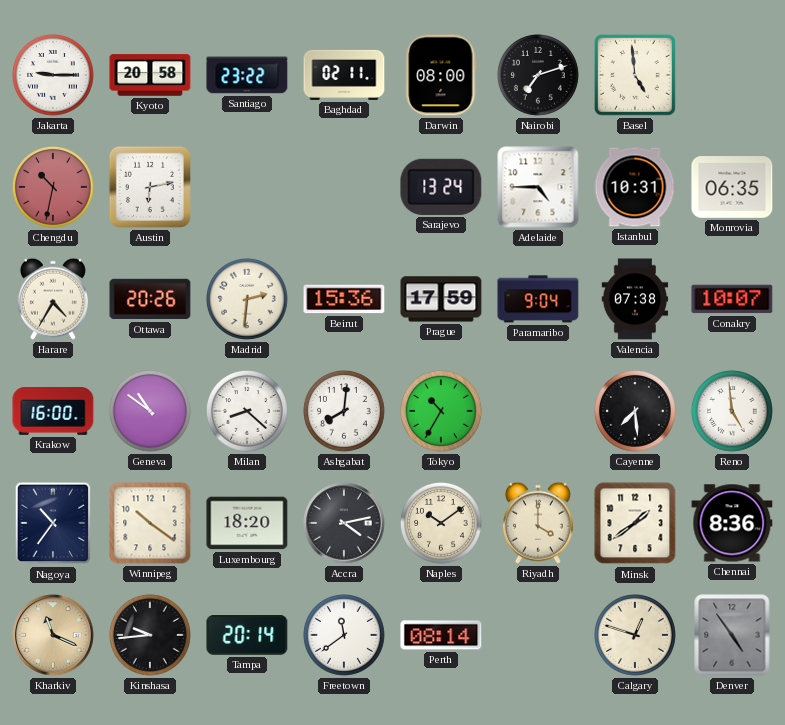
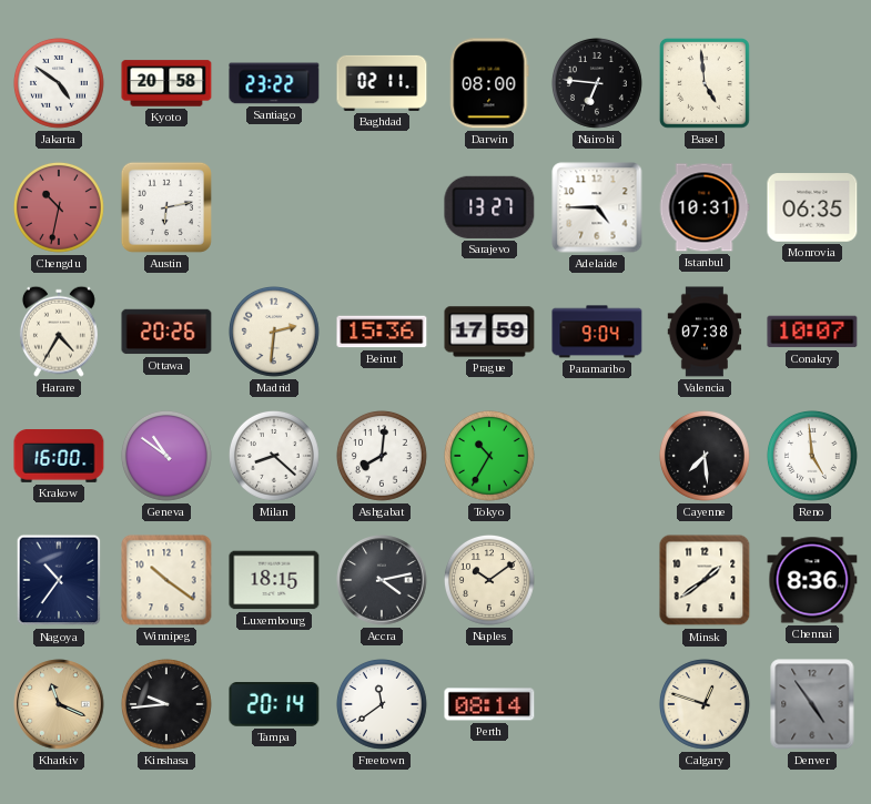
Jakarta: 9:15 -> 4:51 (59, 83)
Nairobi: 7:12 -> 6:46 (597, 83)
Sarajevo: 13:24 -> 13:27 (489, 207)
Luxembourg: 18:20 -> 18:15 (274, 580)
Riyadh: 4:00 -> none (538, 523)
